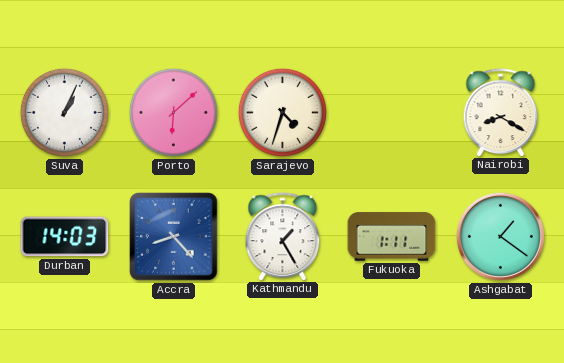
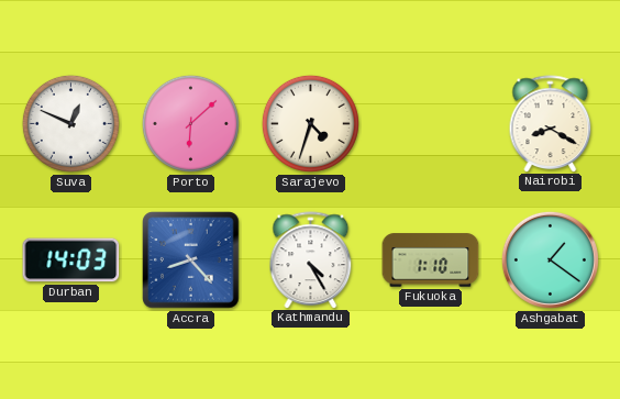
Suva: 1:04 -> 12:49 (70, 123)
Kathmandu: 1:25 -> 4:25 (311, 259)
Fukuoka: 1:11 -> 1:10 (431, 261)
